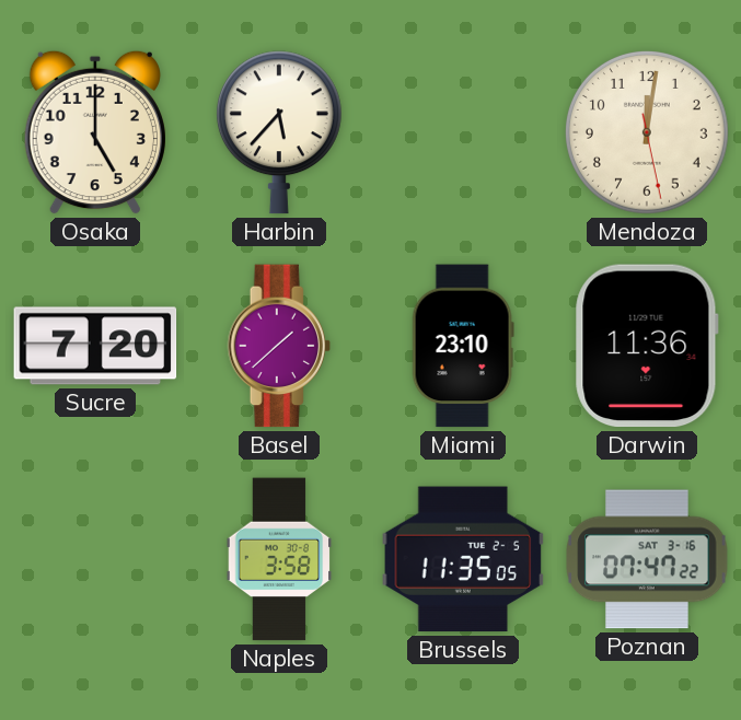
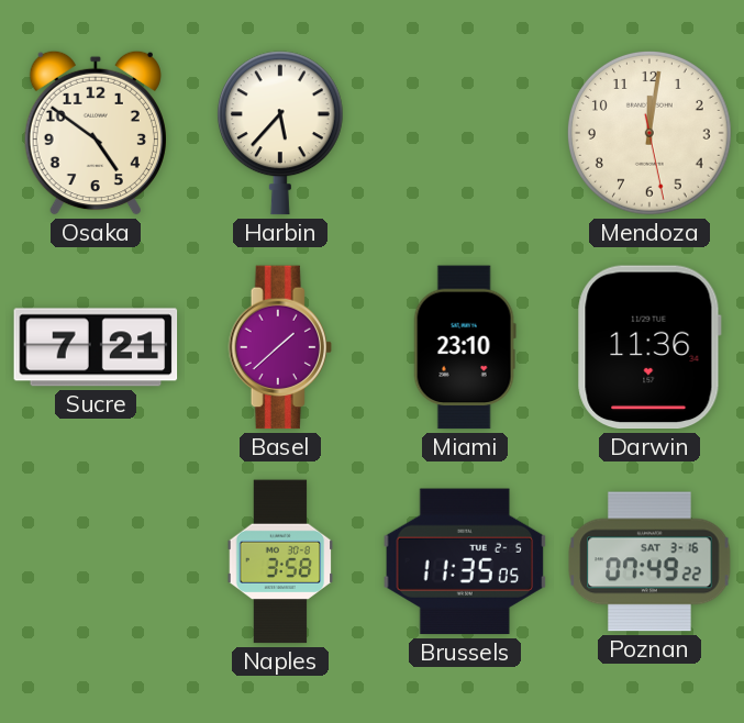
Osaka: 5:00 -> 4:51 (96, 133)
Sucre: 7:20 -> 7:21 (96, 347)
Poznan: 07:47 -> 07:49 (649, 561)
